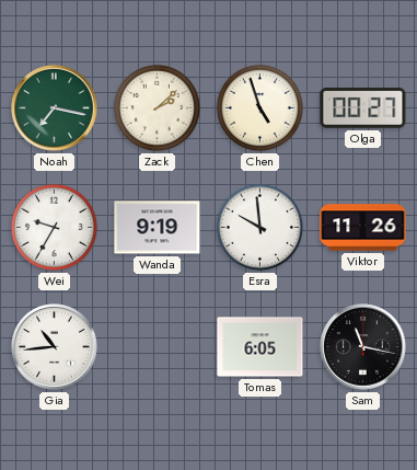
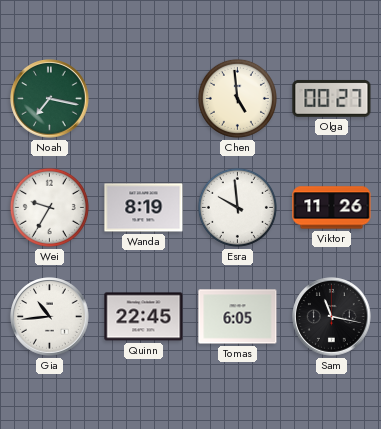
Zack: 2:08 -> none (157, 107)
Chen: 4:57 -> 4:59 (237, 98)
Wanda: 9:19 -> 8:19 (144, 208)
Quinn: none -> 22:45 (144, 317)
